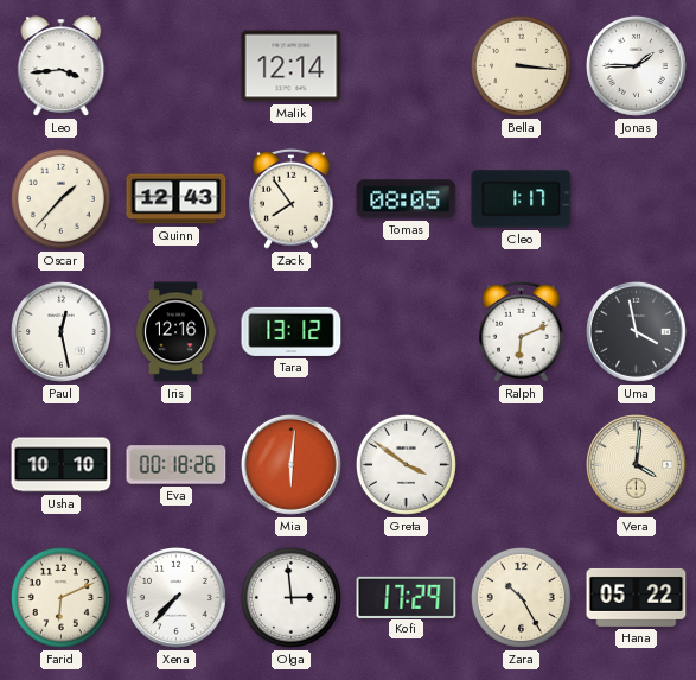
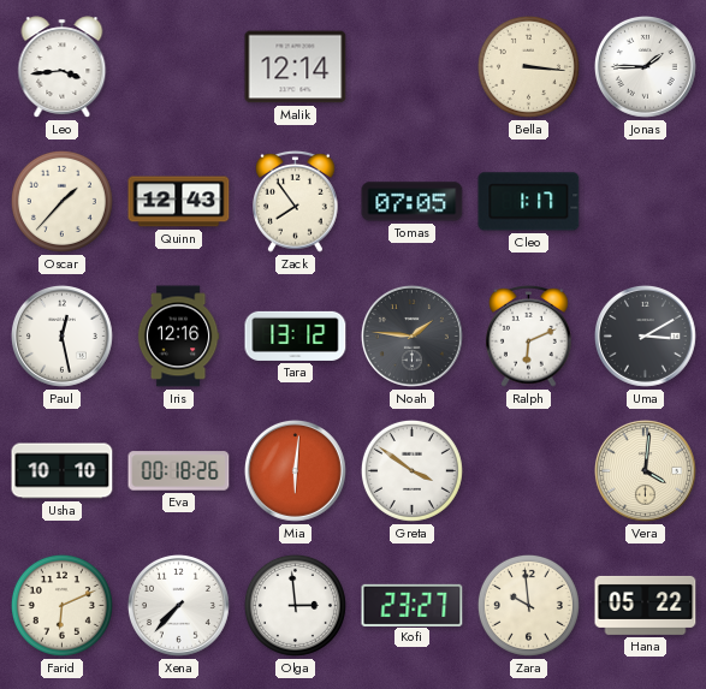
Tomas: 08:05 -> 07:05 (413, 202)
Noah: none -> 1:46 (411, 335)
Uma: 3:58 -> 3:10 (645, 335)
Kofi: 17:29 -> 23:27 (413, 605)
Zara: 10:25 -> 9:59 (528, 605)
